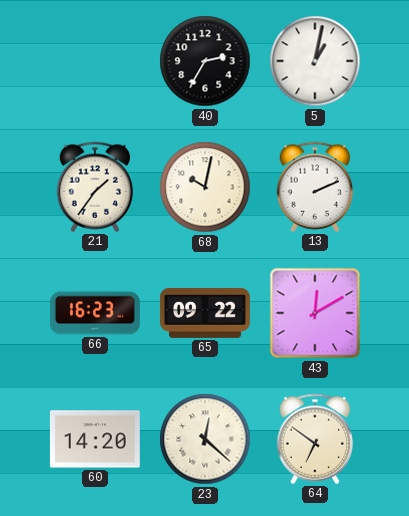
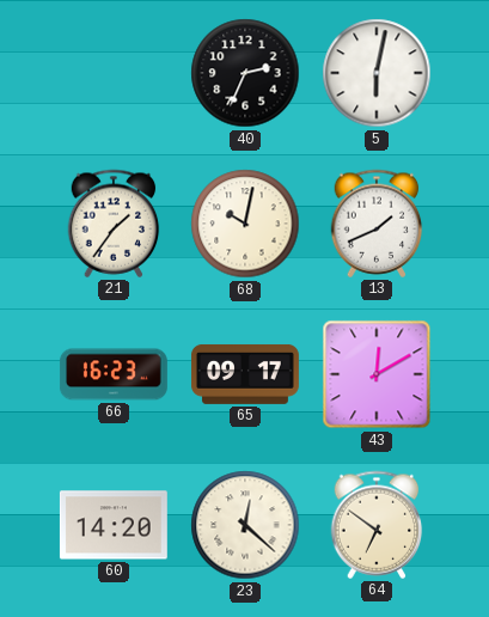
40: 2:35 -> 2:34 (245, 73)
5: 1:02 -> 6:02 (377, 73)
13: 2:11 -> 1:41 (377, 224)
65: 09:22 -> 09:17 (245, 374)
